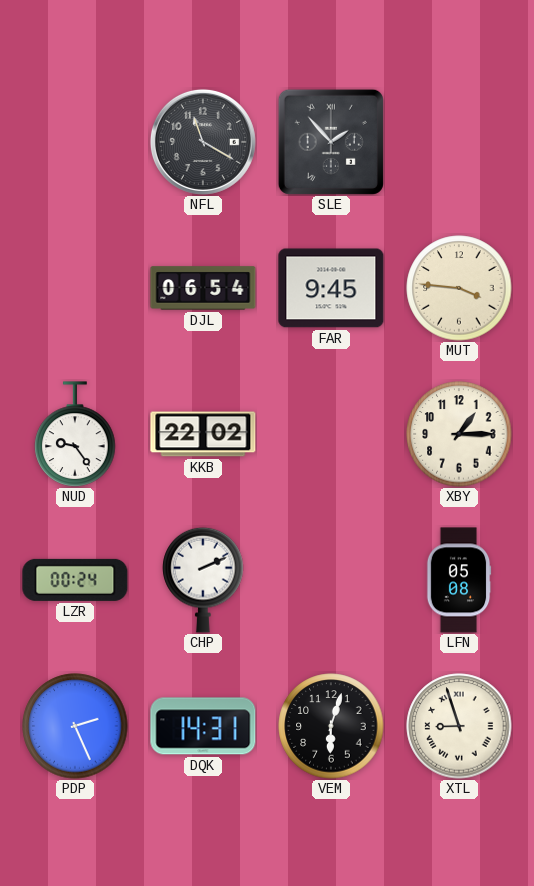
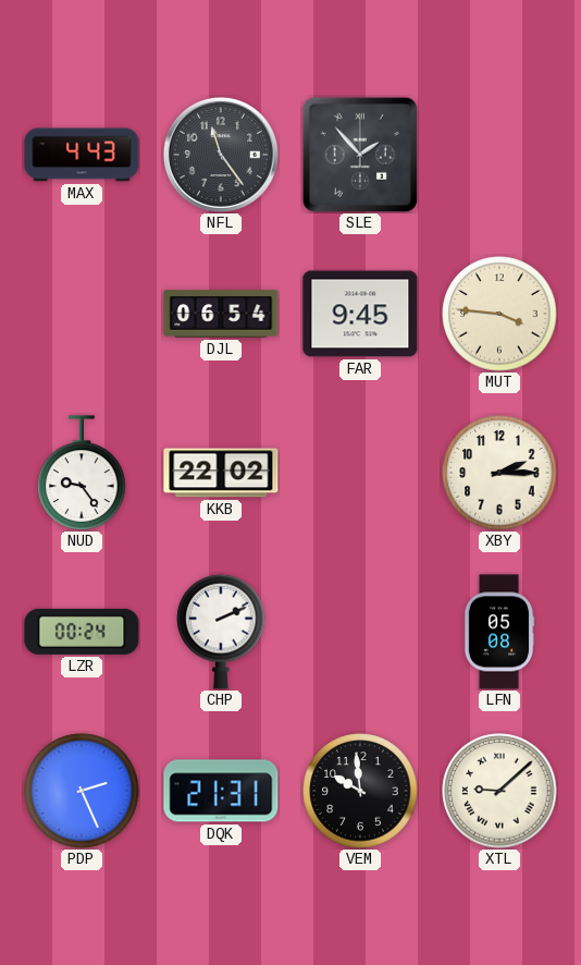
MAX: none -> 4:43 (82, 155)
NFL: 11:20 -> 11:24 (221, 155)
XBY: 1:15 -> 2:15 (499, 473)
DQK: 14:31 -> 21:31 (221, 791)
VEM: 6:03 -> 9:59 (360, 791)
XTL: 8:57 -> 9:08 (499, 791)
